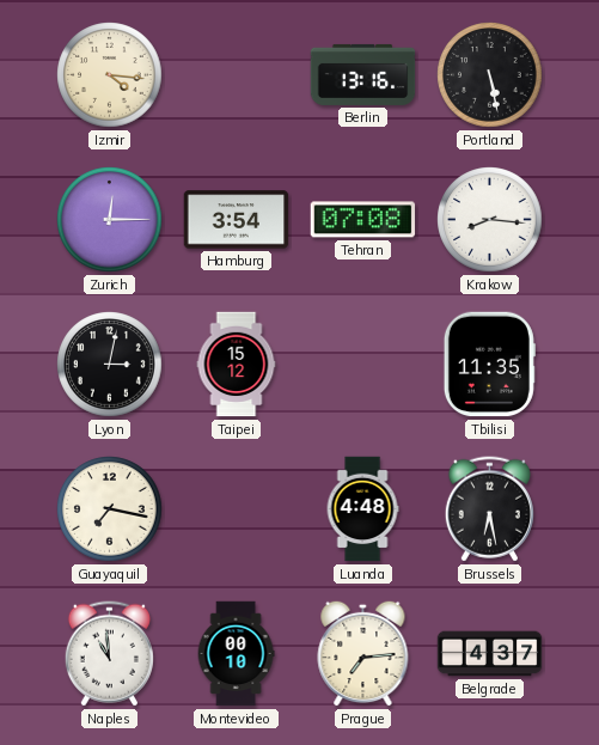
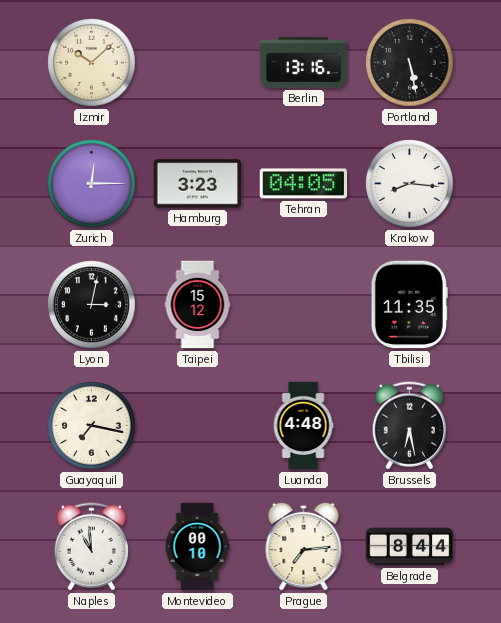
Izmir: 4:16 -> 10:08 (92, 63)
Hamburg: 3:54 -> 3:23 (198, 184)
Tehran: 07:08 -> 04:05 (304, 184)
Belgrade: 4:37 -> 8:44 (410, 547)
